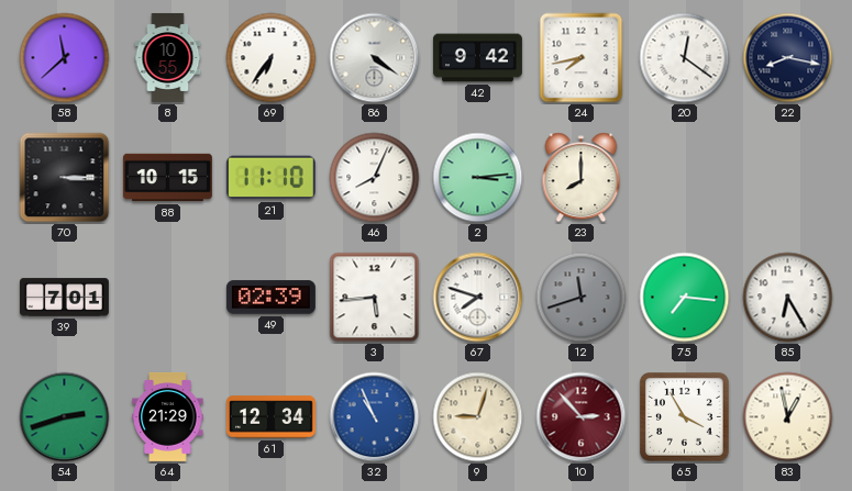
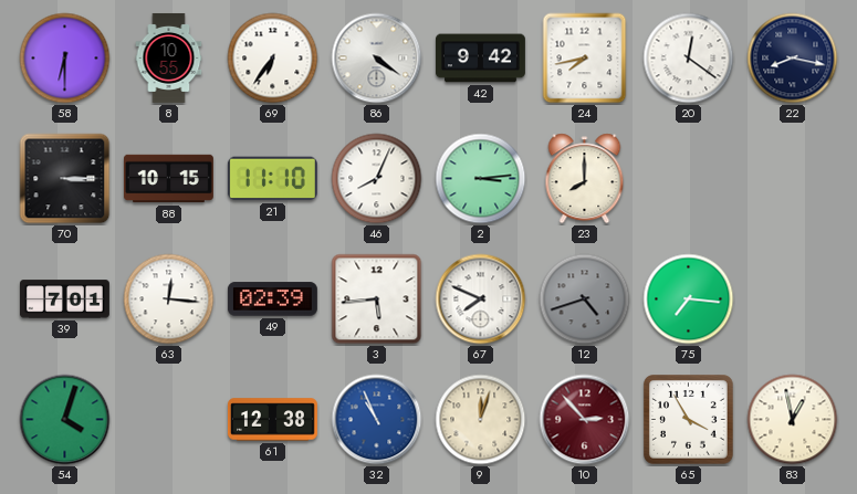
58: 11:38 -> 6:30 (65, 59)
63: none -> 12:16 (169, 299)
67: 7:48 -> 7:49 (481, 299)
12: 11:42 -> 4:42 (585, 299)
85: 6:25 -> none (788, 298)
54: 2:42 -> 4:03 (65, 420)
64: 21:29 -> none (168, 416)
61: 12:34 -> 12:38 (272, 420)
9: 9:03 -> 12:03 (481, 420)
